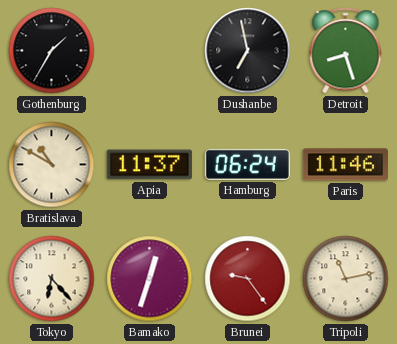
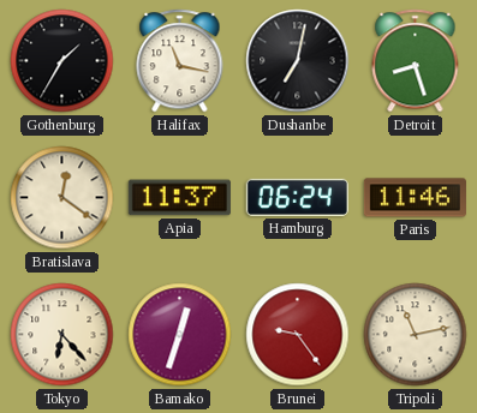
Halifax: none -> 11:17 (180, 61)
Dushanbe: 6:58 -> 7:02 (298, 61)
Bratislava: 10:50 -> 12:21 (62, 198)
